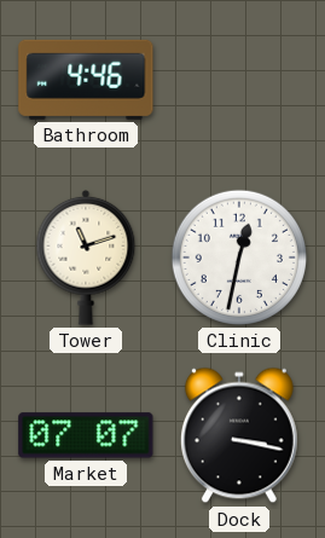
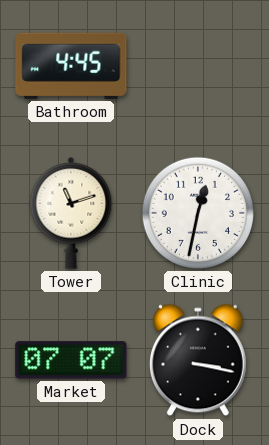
Bathroom: 4:46 -> 4:45 (71, 66)
